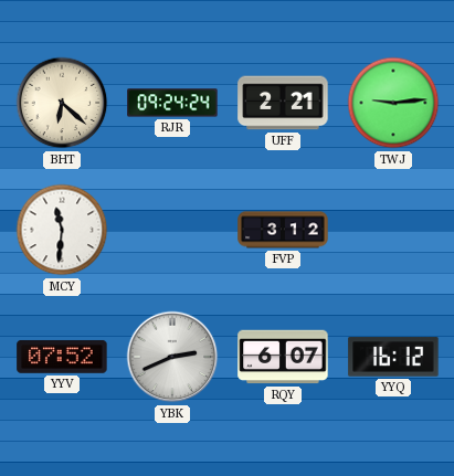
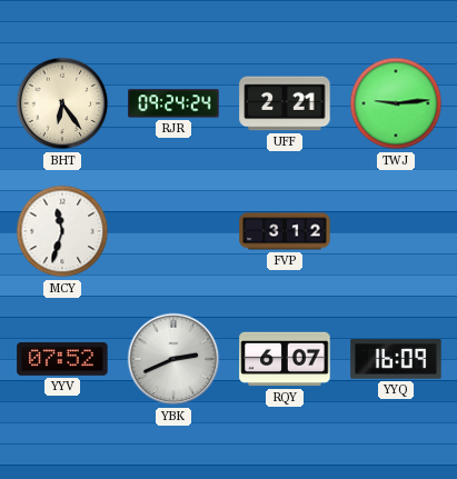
BHT: 6:22 -> 6:24 (62, 103)
MCY: 11:31 -> 11:33 (62, 231)
YYQ: 16:12 -> 16:09 (396, 359)
